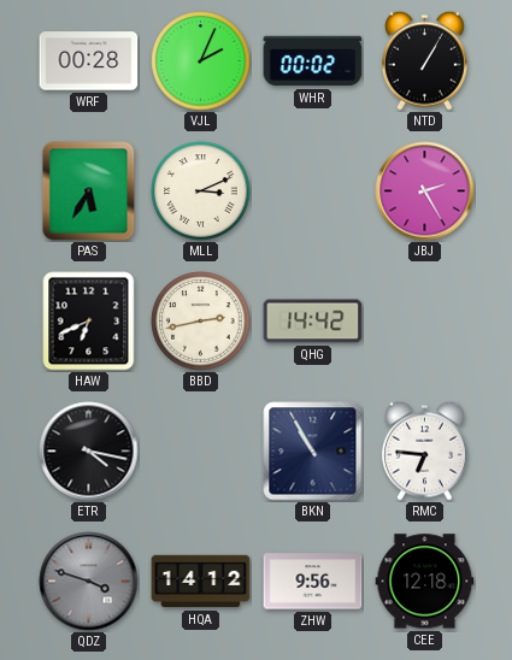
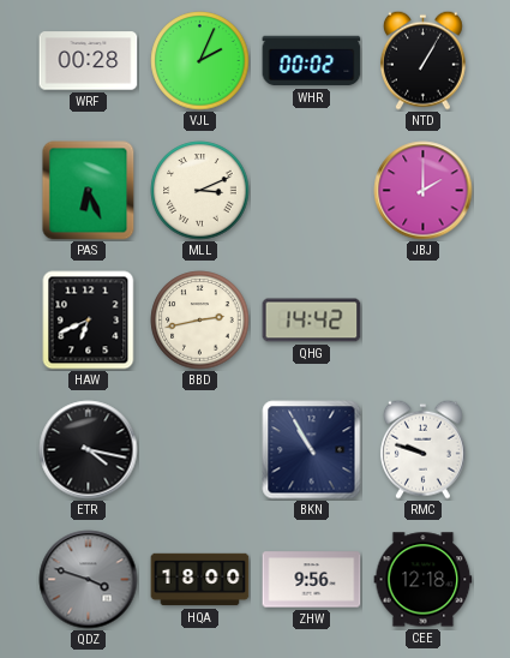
PAS: 5:35 -> 6:26 (89, 191)
JBJ: 2:25 -> 2:00 (424, 191)
RMC: 6:46 -> 9:48 (422, 449)
HQA: 14:12 -> 18:00 (200, 580)
